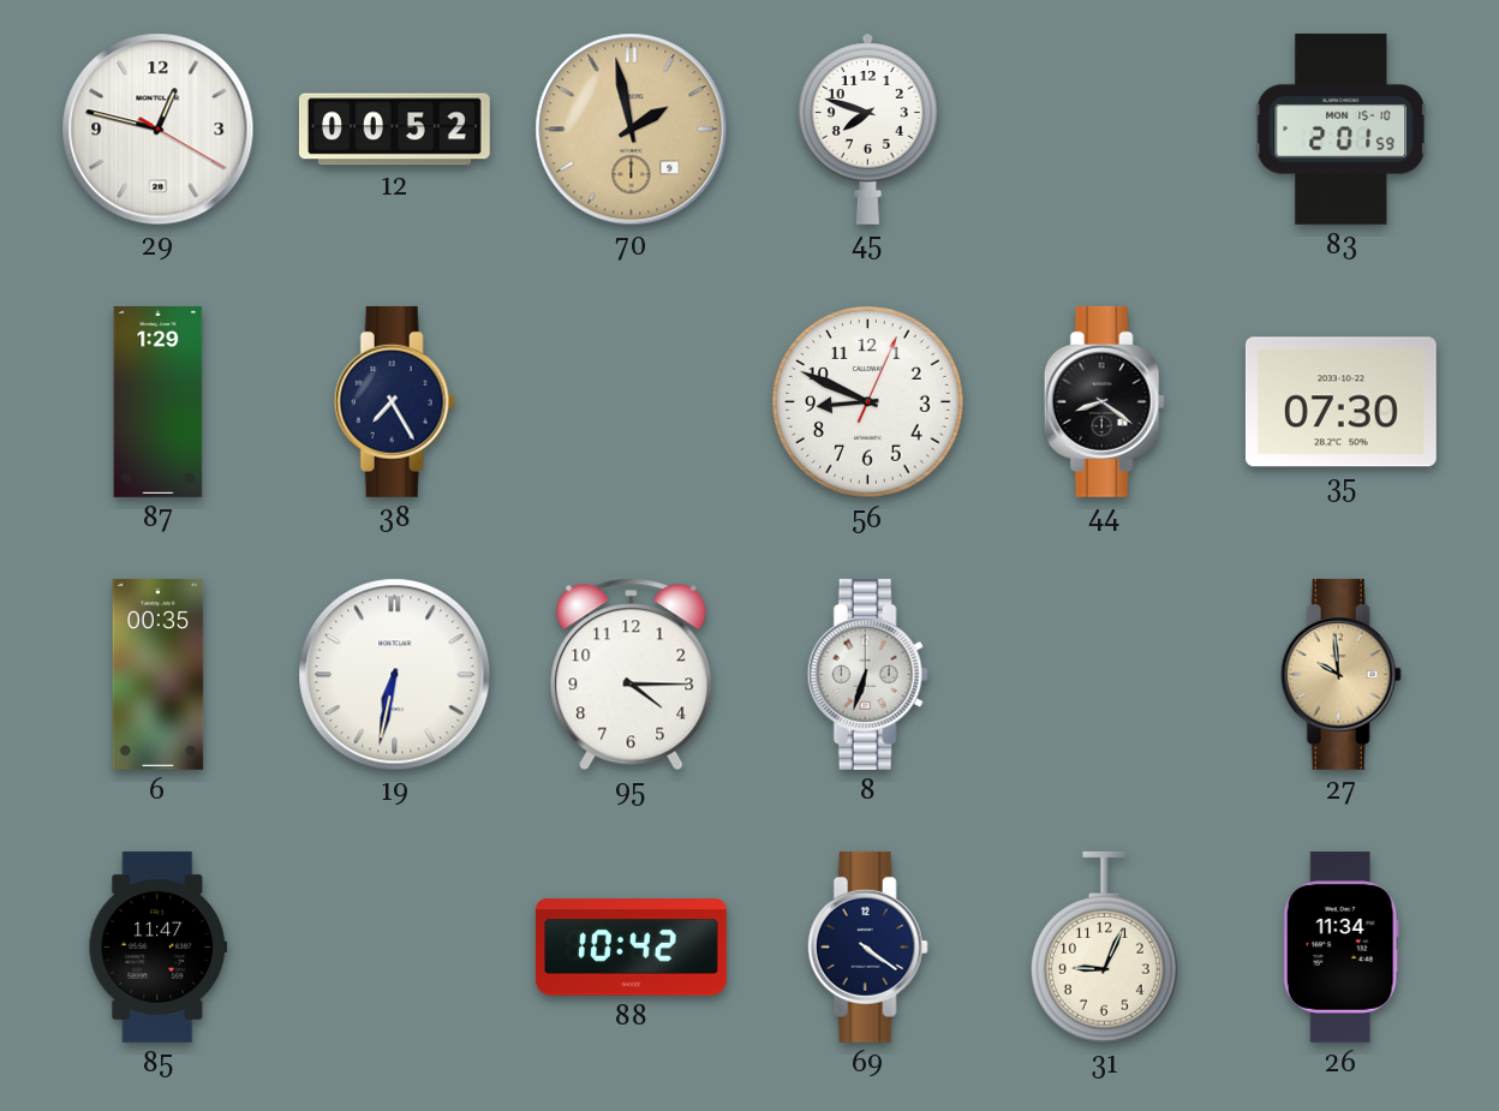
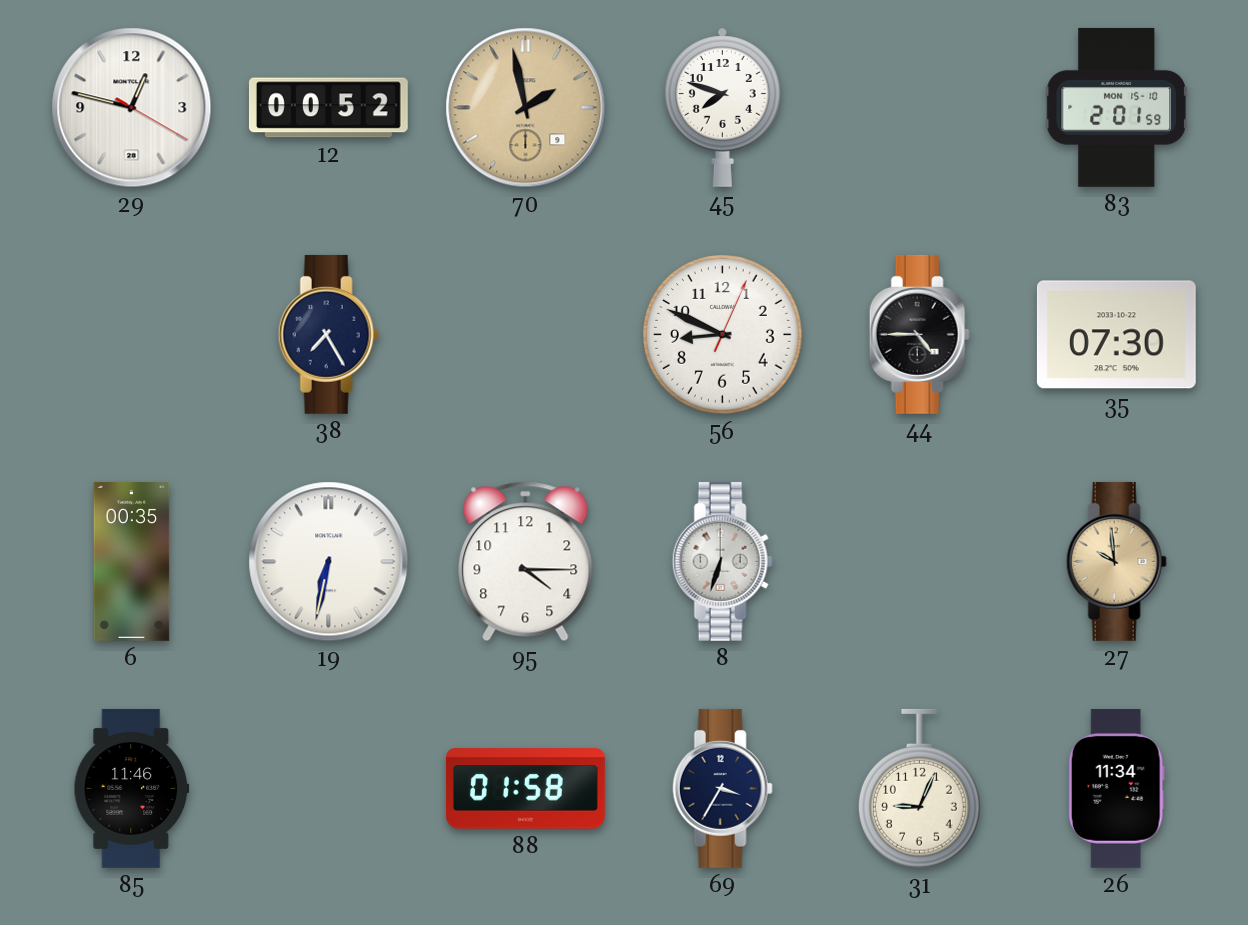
87: 1:29 -> none (159, 401)
44: 8:21 -> 4:45 (919, 334)
85: 11:47 -> 11:46 (131, 788)
88: 10:42 -> 01:58 (525, 789)
69: 4:21 -> 3:35 (722, 788)
